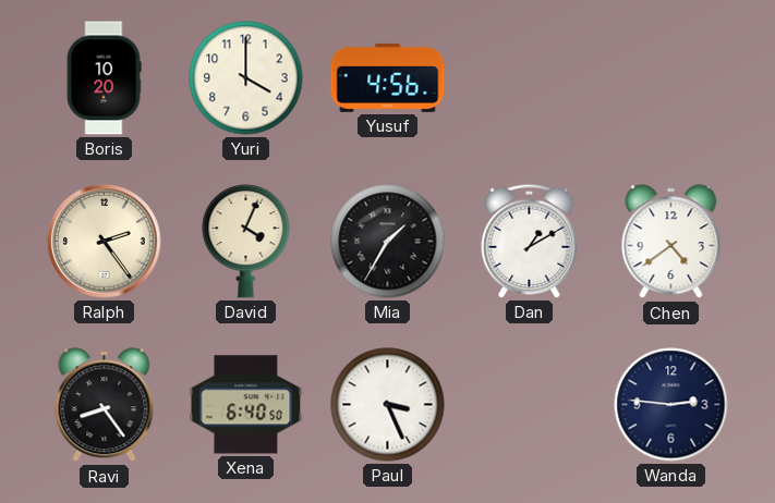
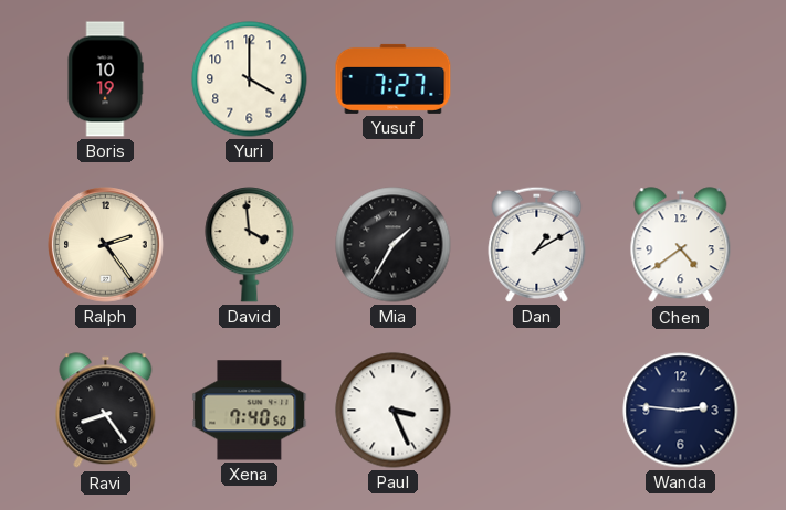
Boris: 10:20 -> 10:19 (105, 79)
Yusuf: 4:56 -> 7:27 (394, 78)
David: 4:04 -> 3:59 (250, 245)
Xena: 6:40 -> 7:40 (250, 411)
